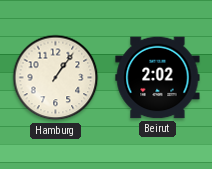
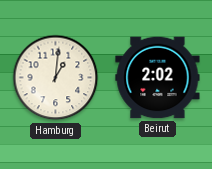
Hamburg: 1:06 -> 1:01 (56, 78)
